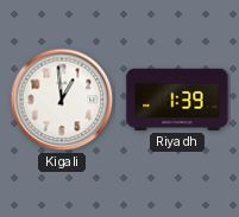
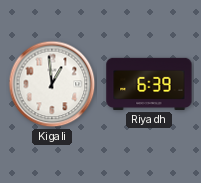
Riyadh: 1:39 -> 6:39 (149, 84)
